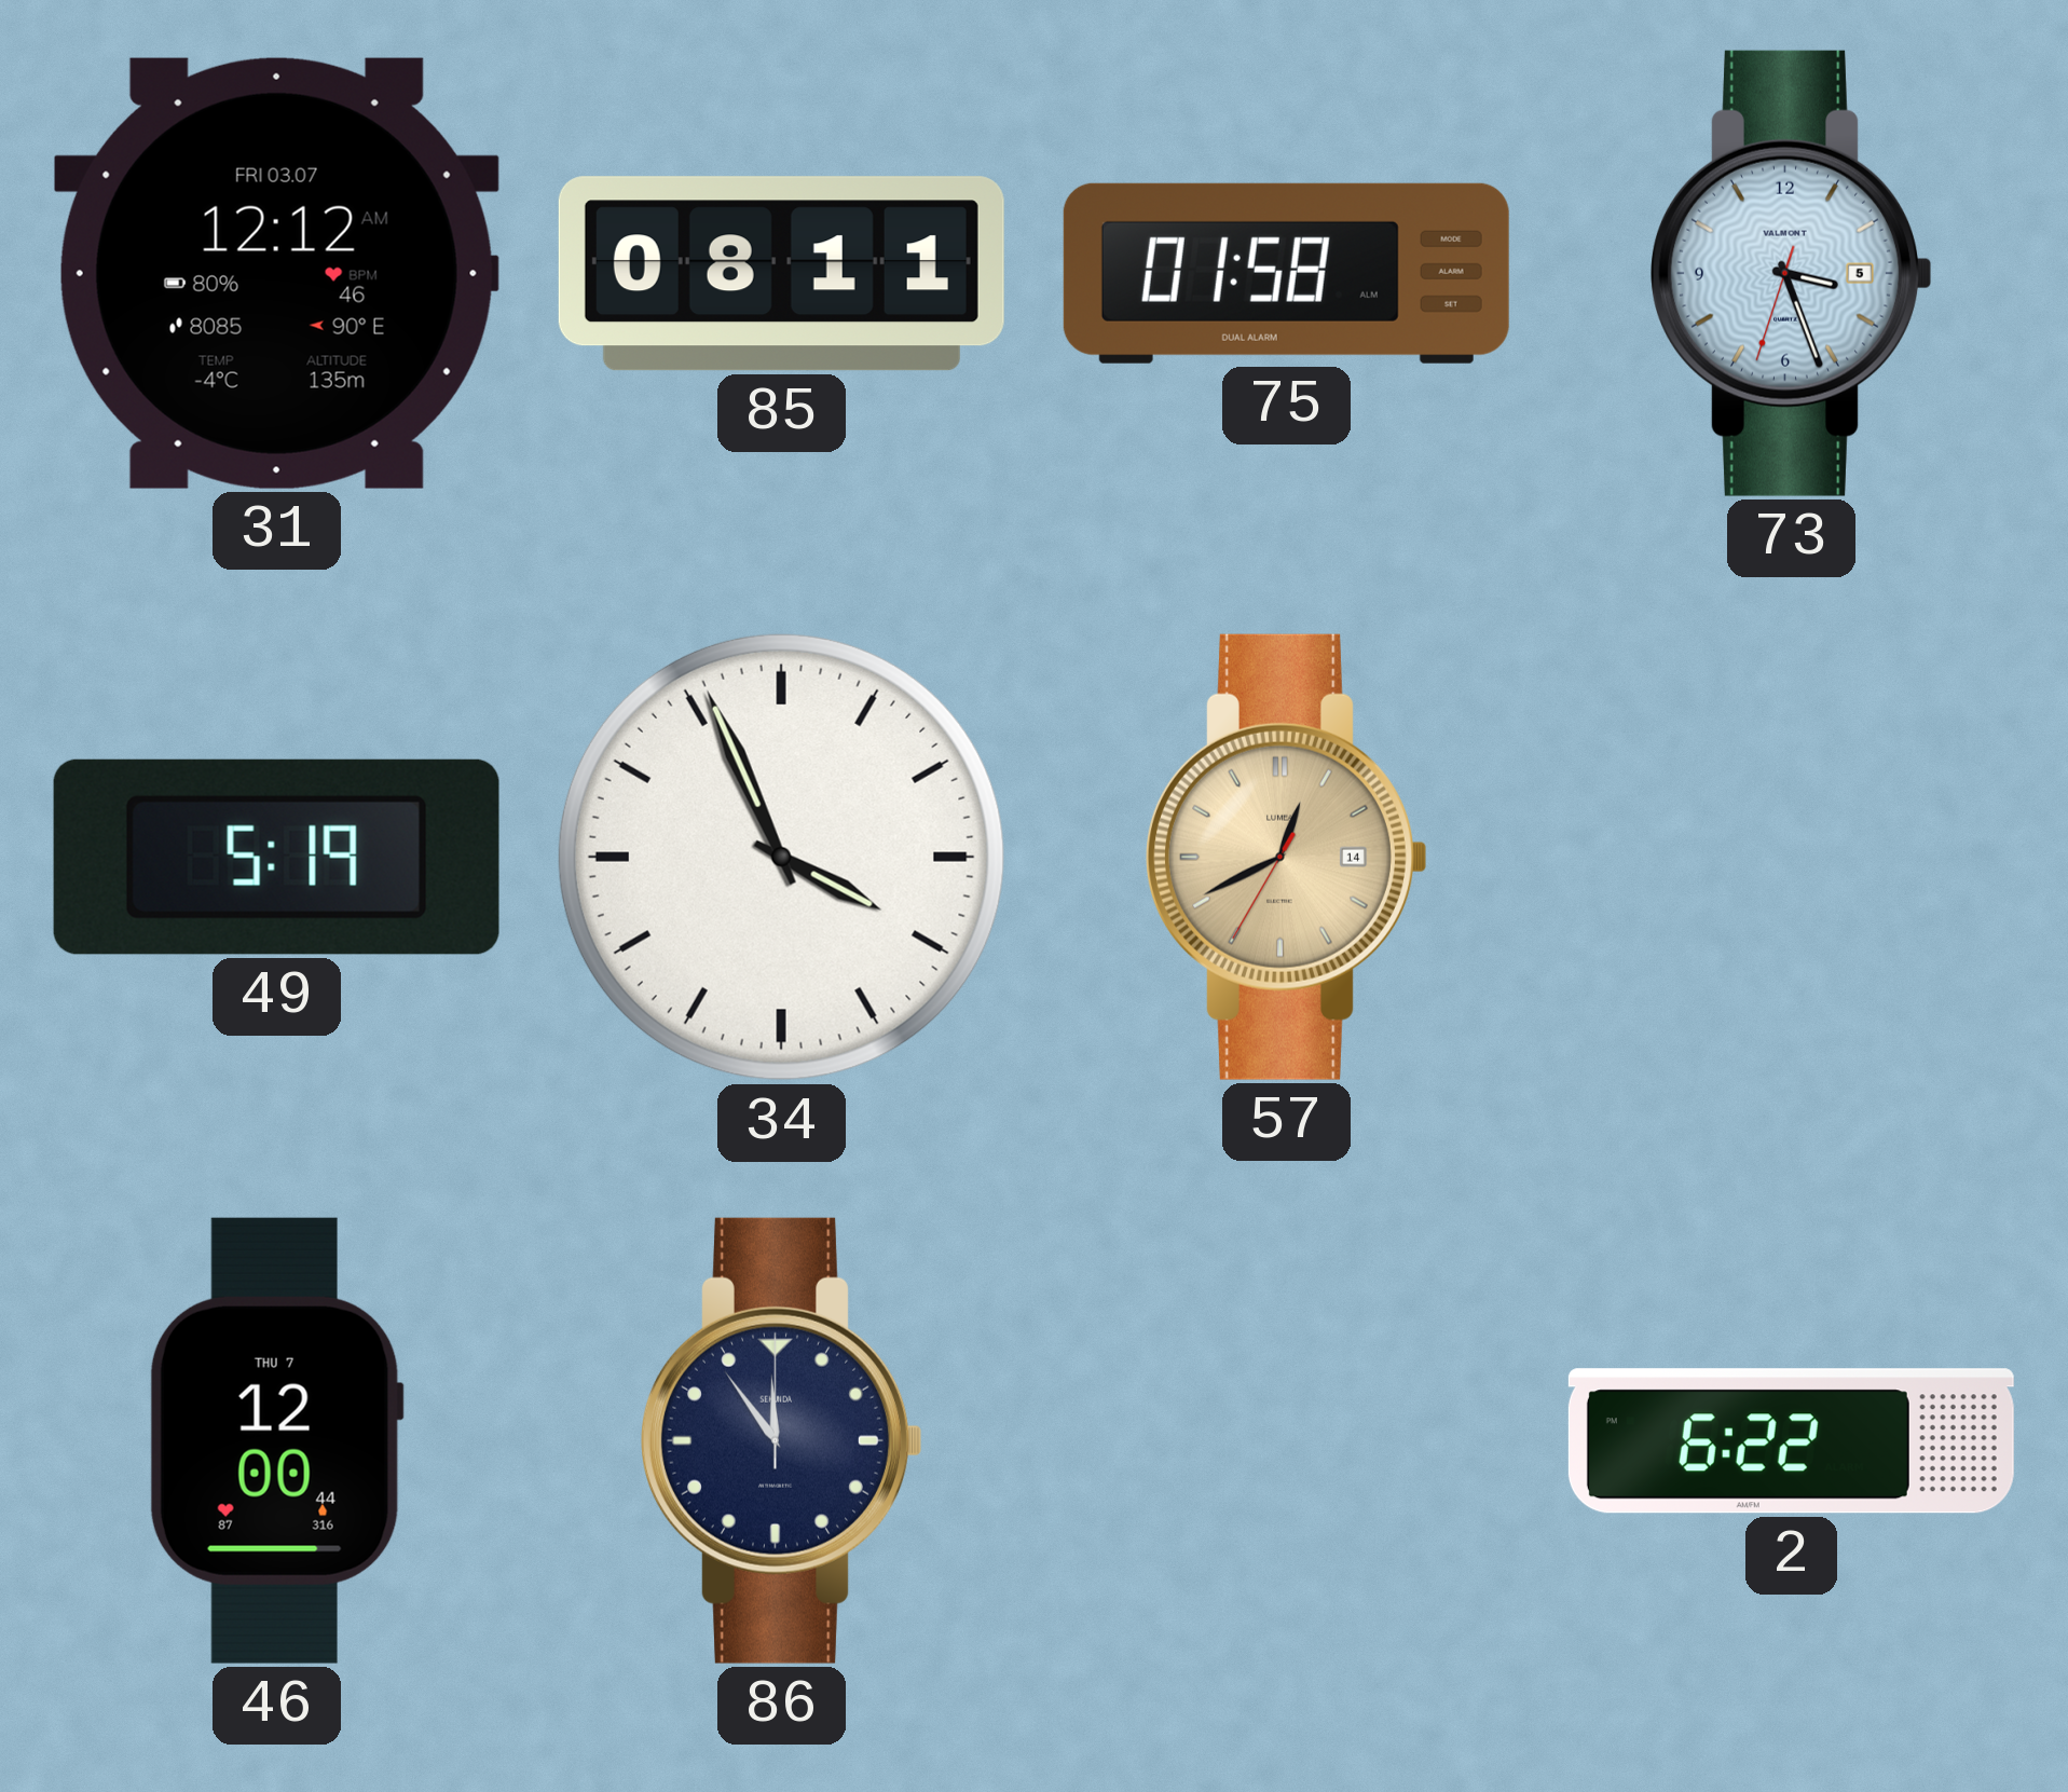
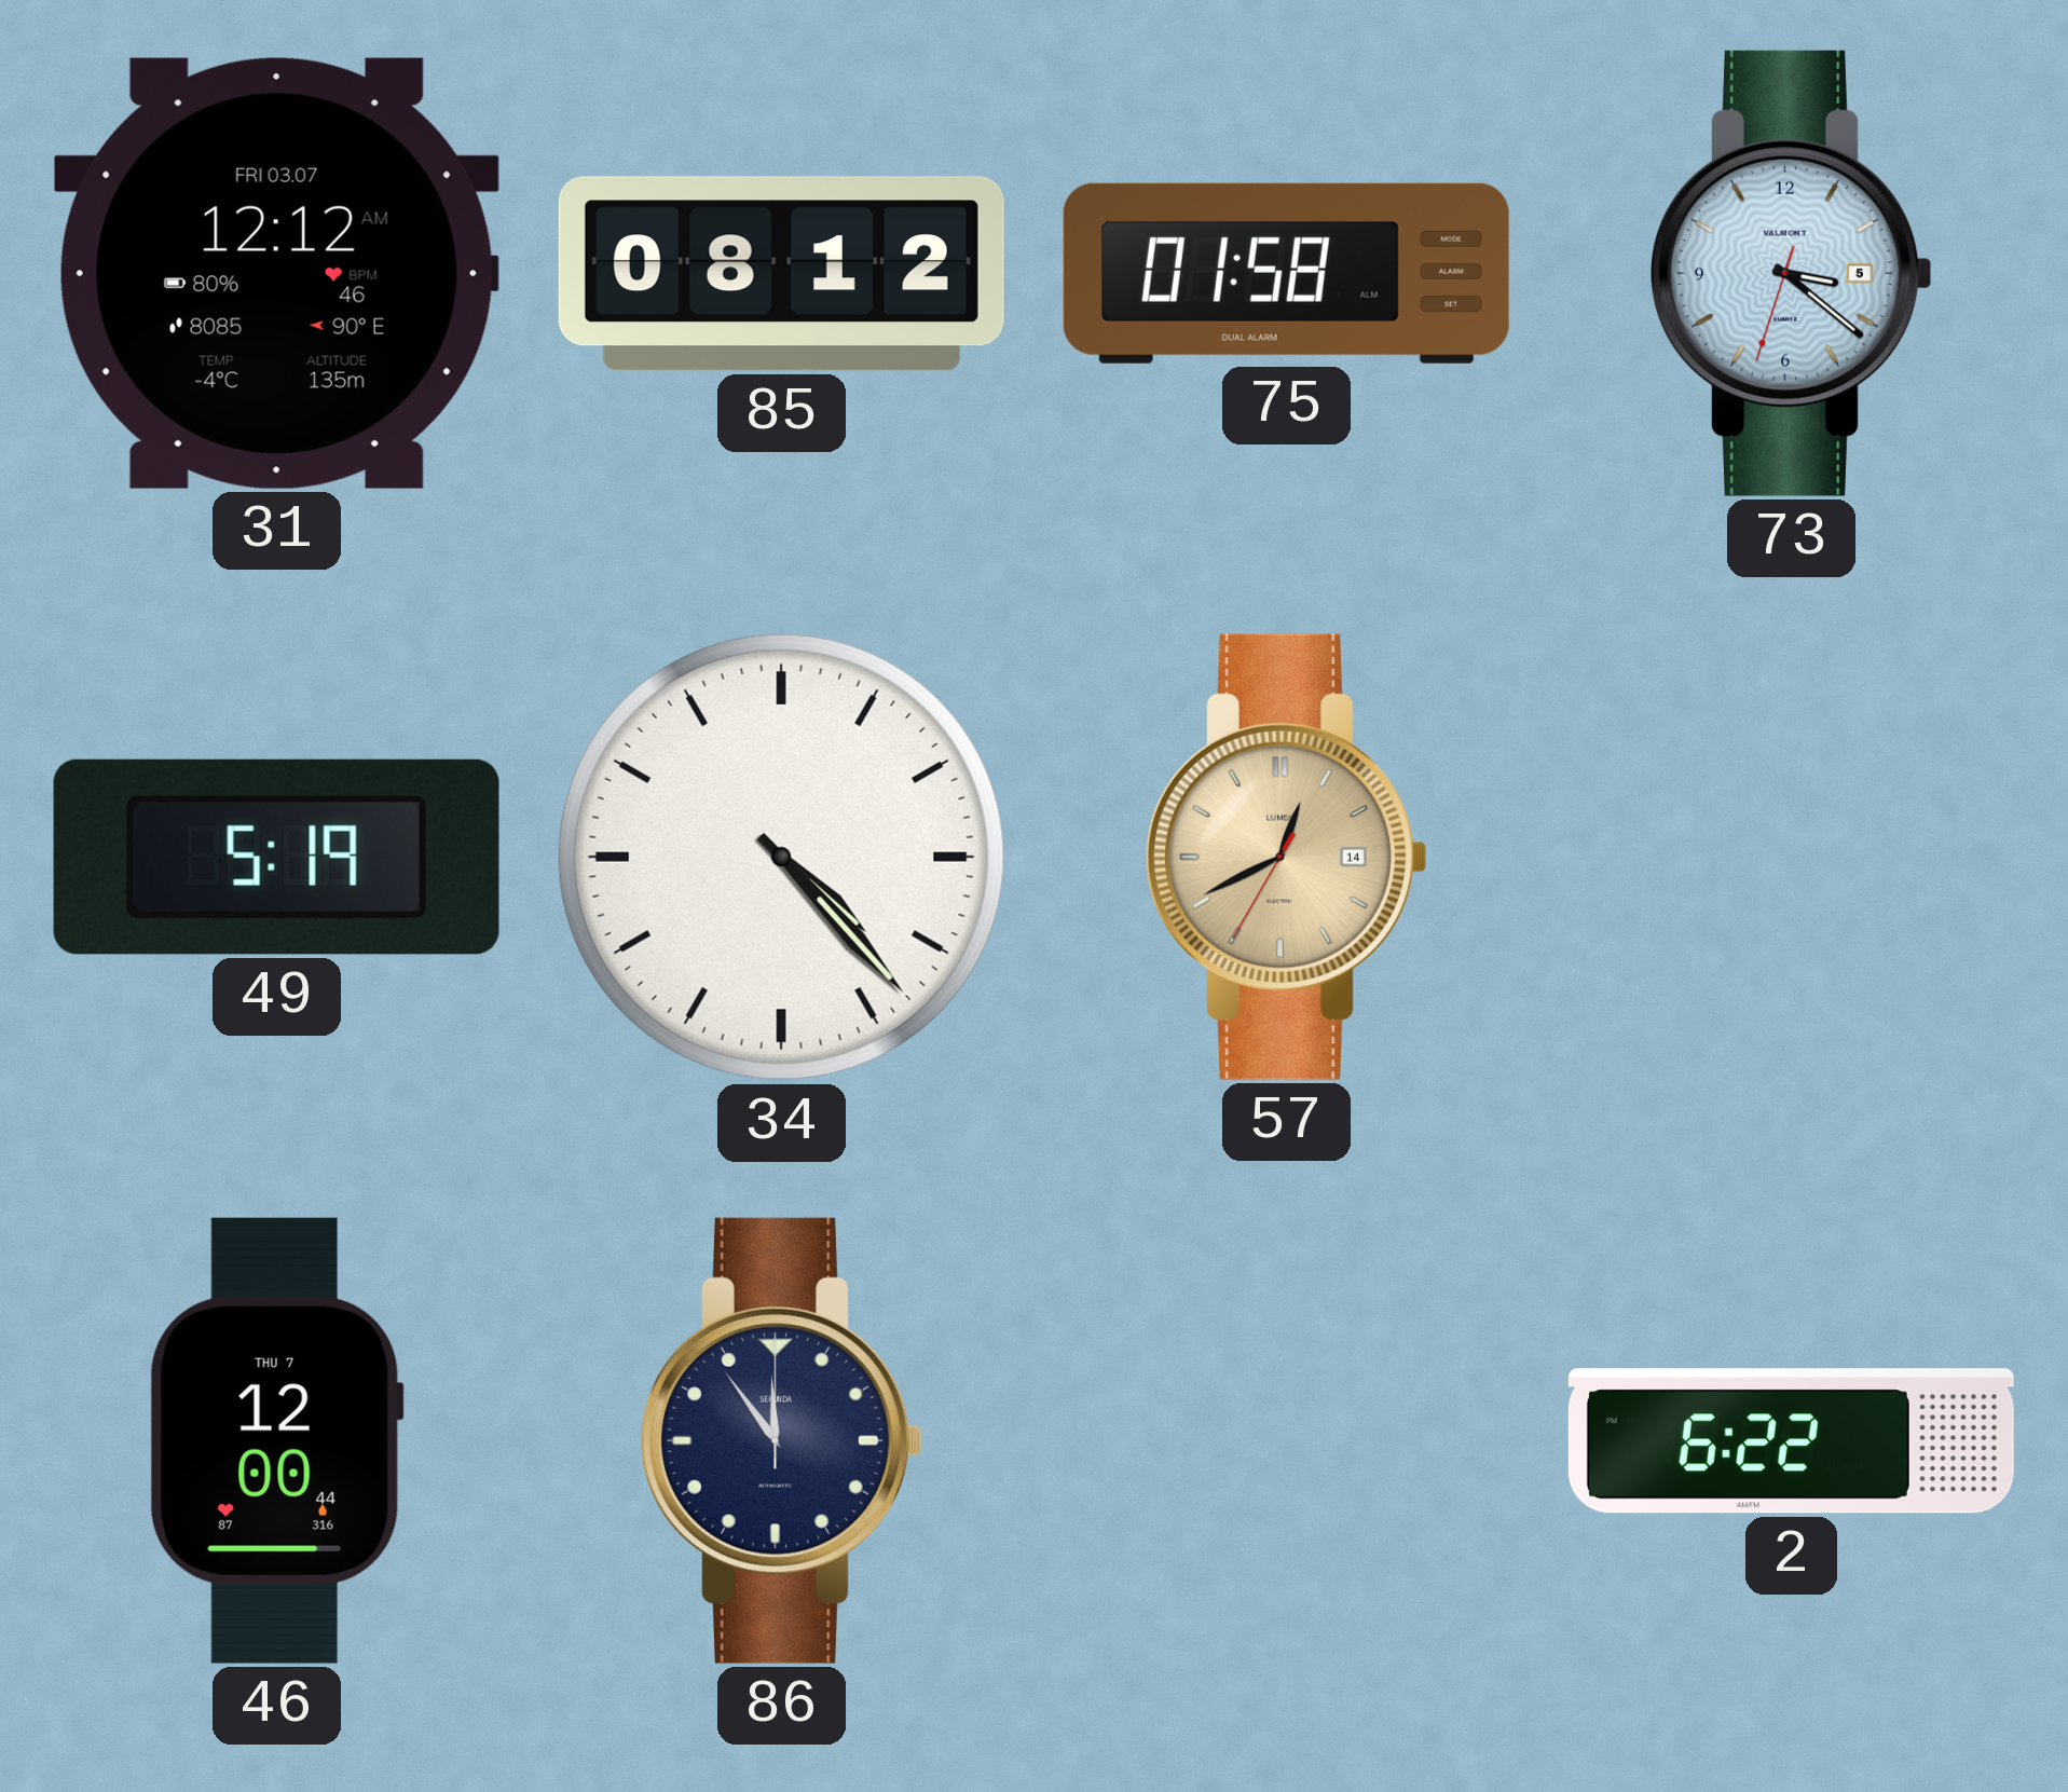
85: 08:11 -> 08:12 (781, 274)
73: 3:26 -> 3:21 (1792, 273)
34: 3:56 -> 4:23 (781, 857)
